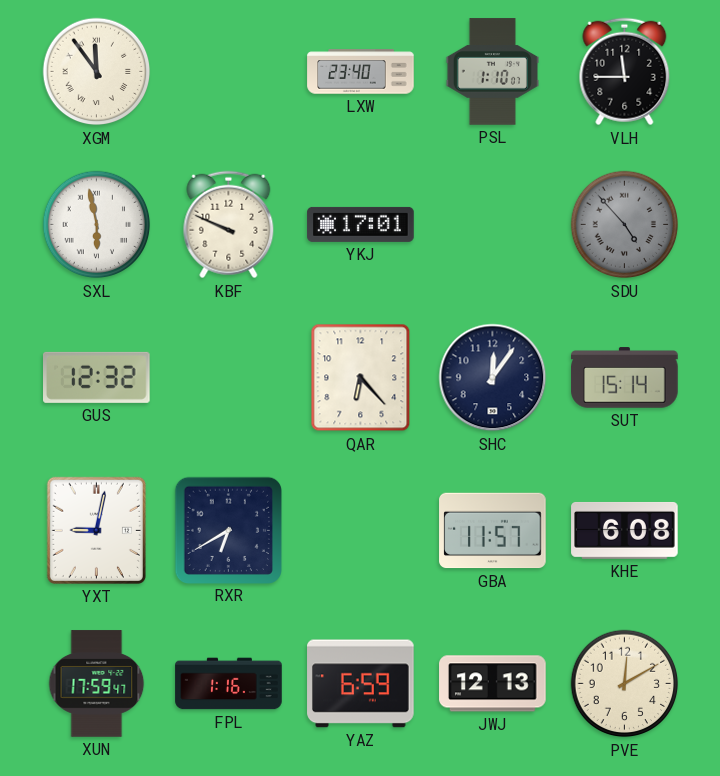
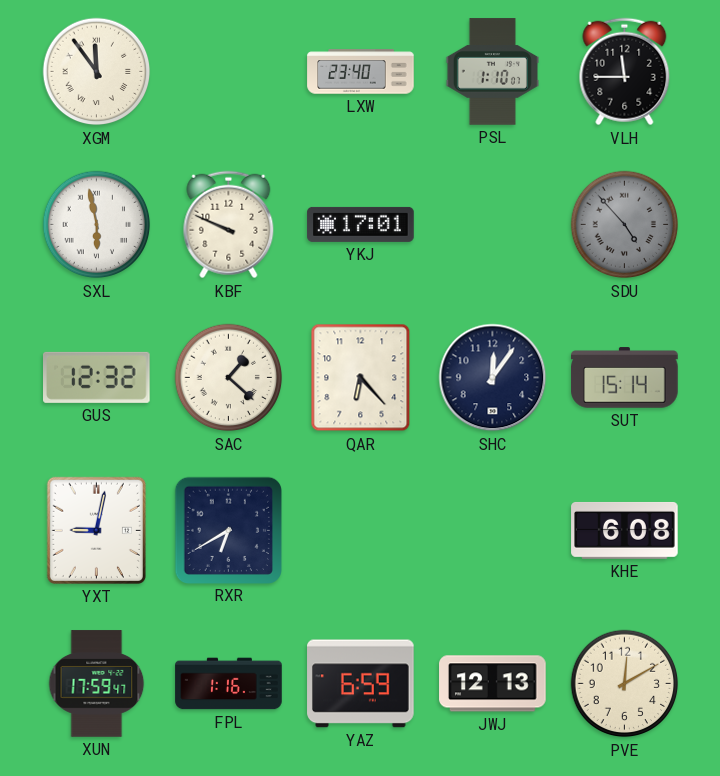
SAC: none -> 1:22 (229, 378)
GBA: 11:57 -> none (493, 531)
